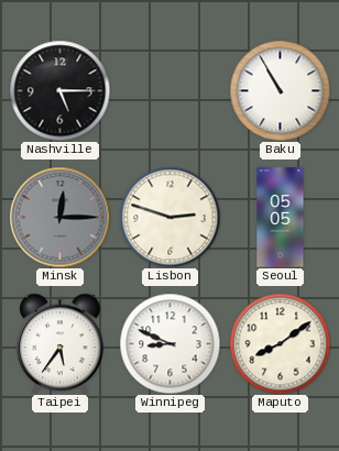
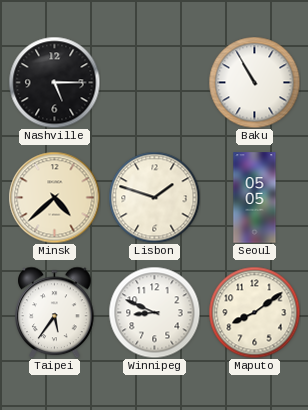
Minsk: 12:15 -> 4:38 (54, 197)
Minsk dial: grey -> cream (54, 197)
Lisbon: 2:48 -> 1:48 (154, 197)
